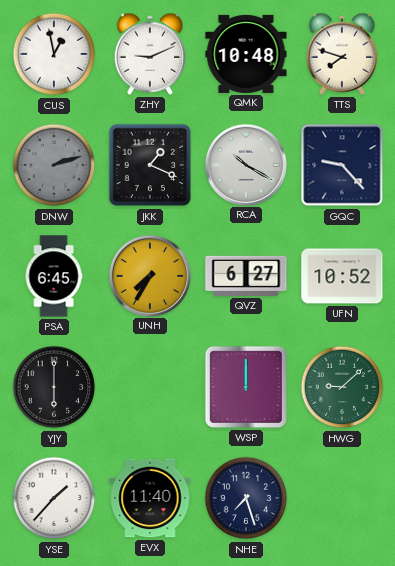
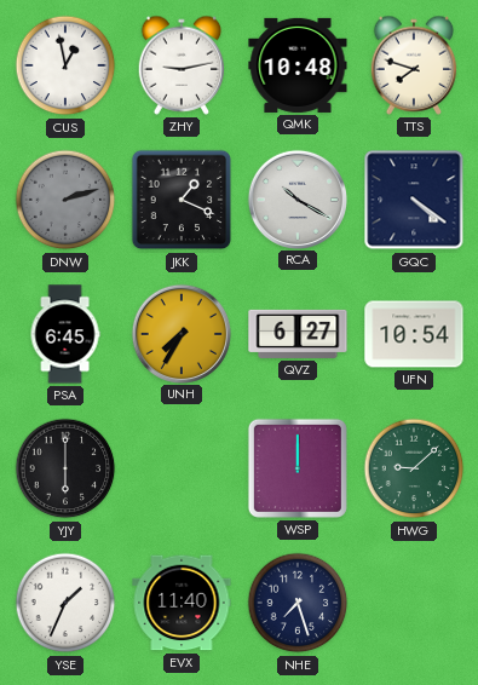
ZHY: 9:11 -> 9:13 (182, 65)
GQC: 9:23 -> 4:21 (414, 200)
UFN: 10:52 -> 10:54 (414, 334)
YSE: 1:37 -> 1:34 (65, 603)
